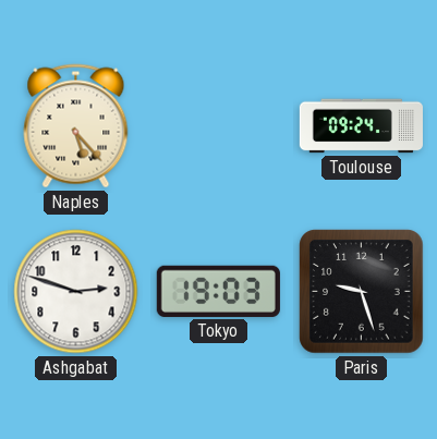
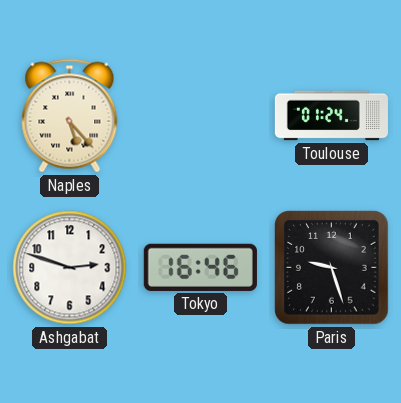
Toulouse: 09:24 -> 01:24 (331, 116)
Tokyo: 19:03 -> 16:46 (200, 267)
